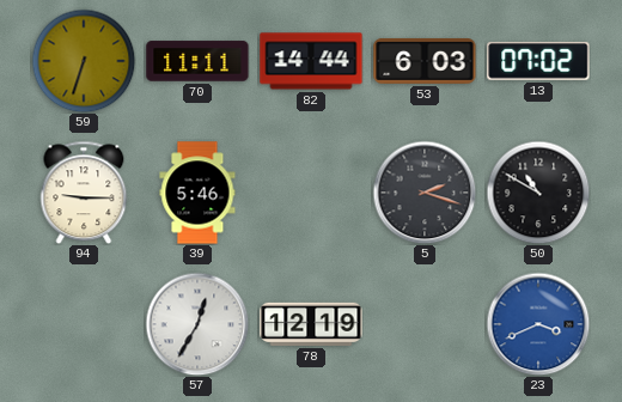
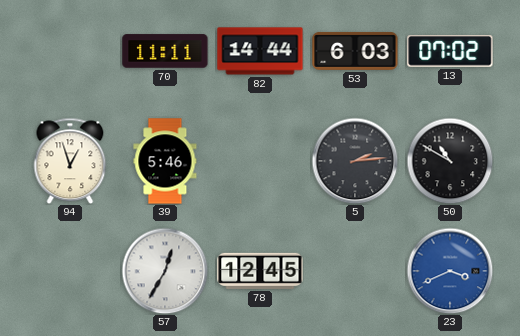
59: 6:33 -> none (84, 61)
94: 9:15 -> 12:57 (70, 161)
5: 2:18 -> 2:14 (355, 161)
78: 12:19 -> 12:45 (260, 271)
